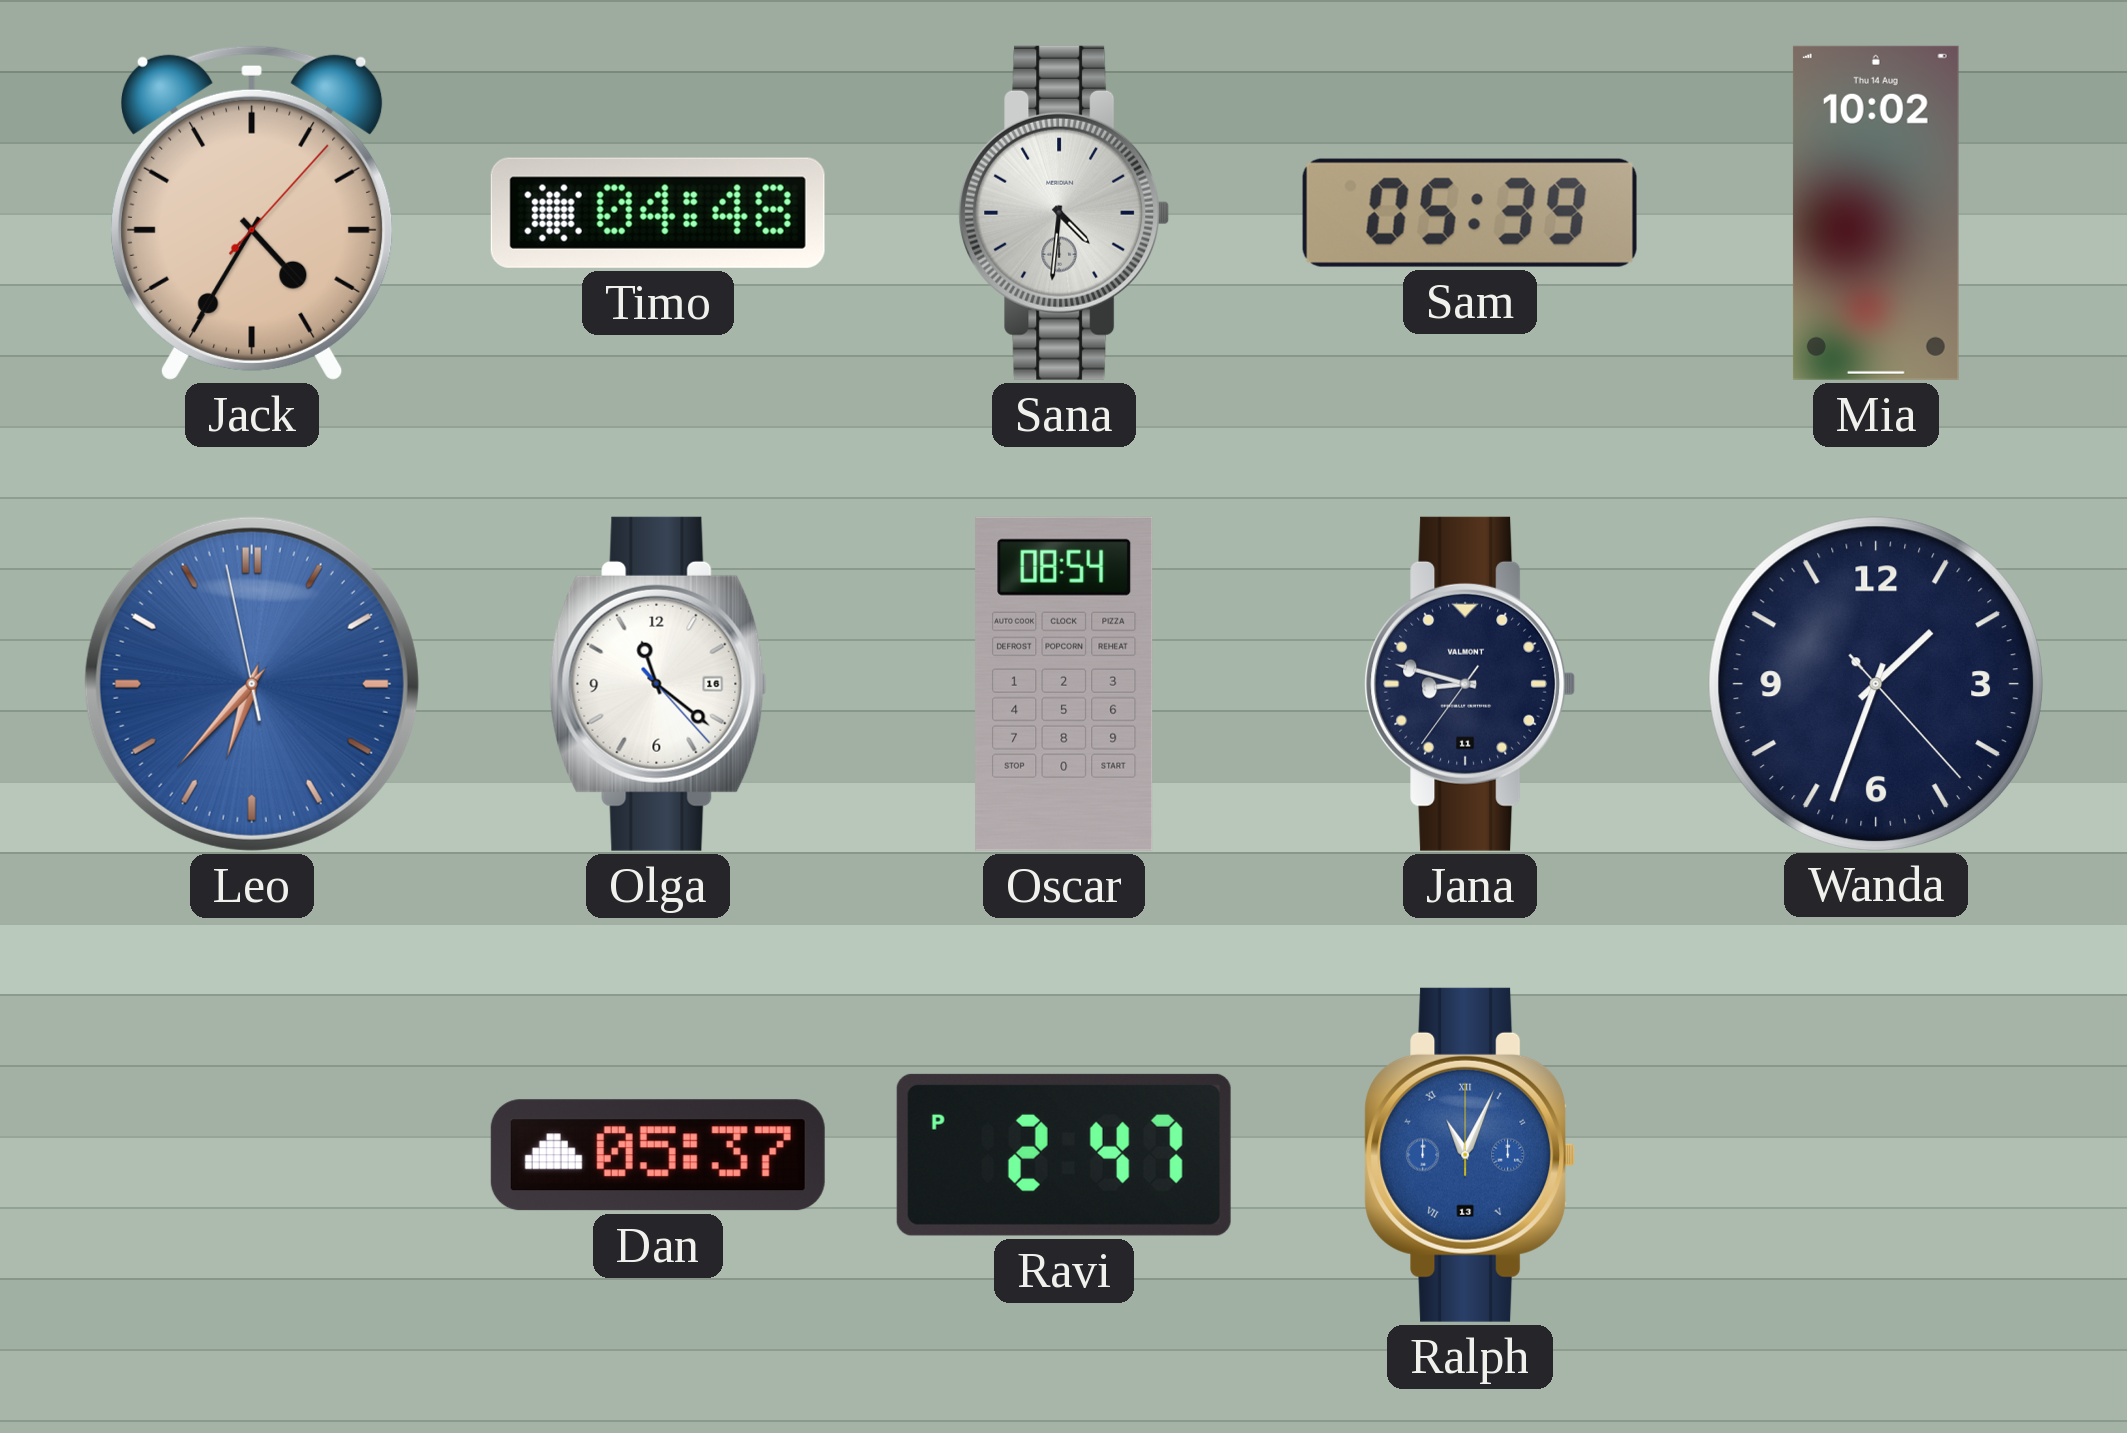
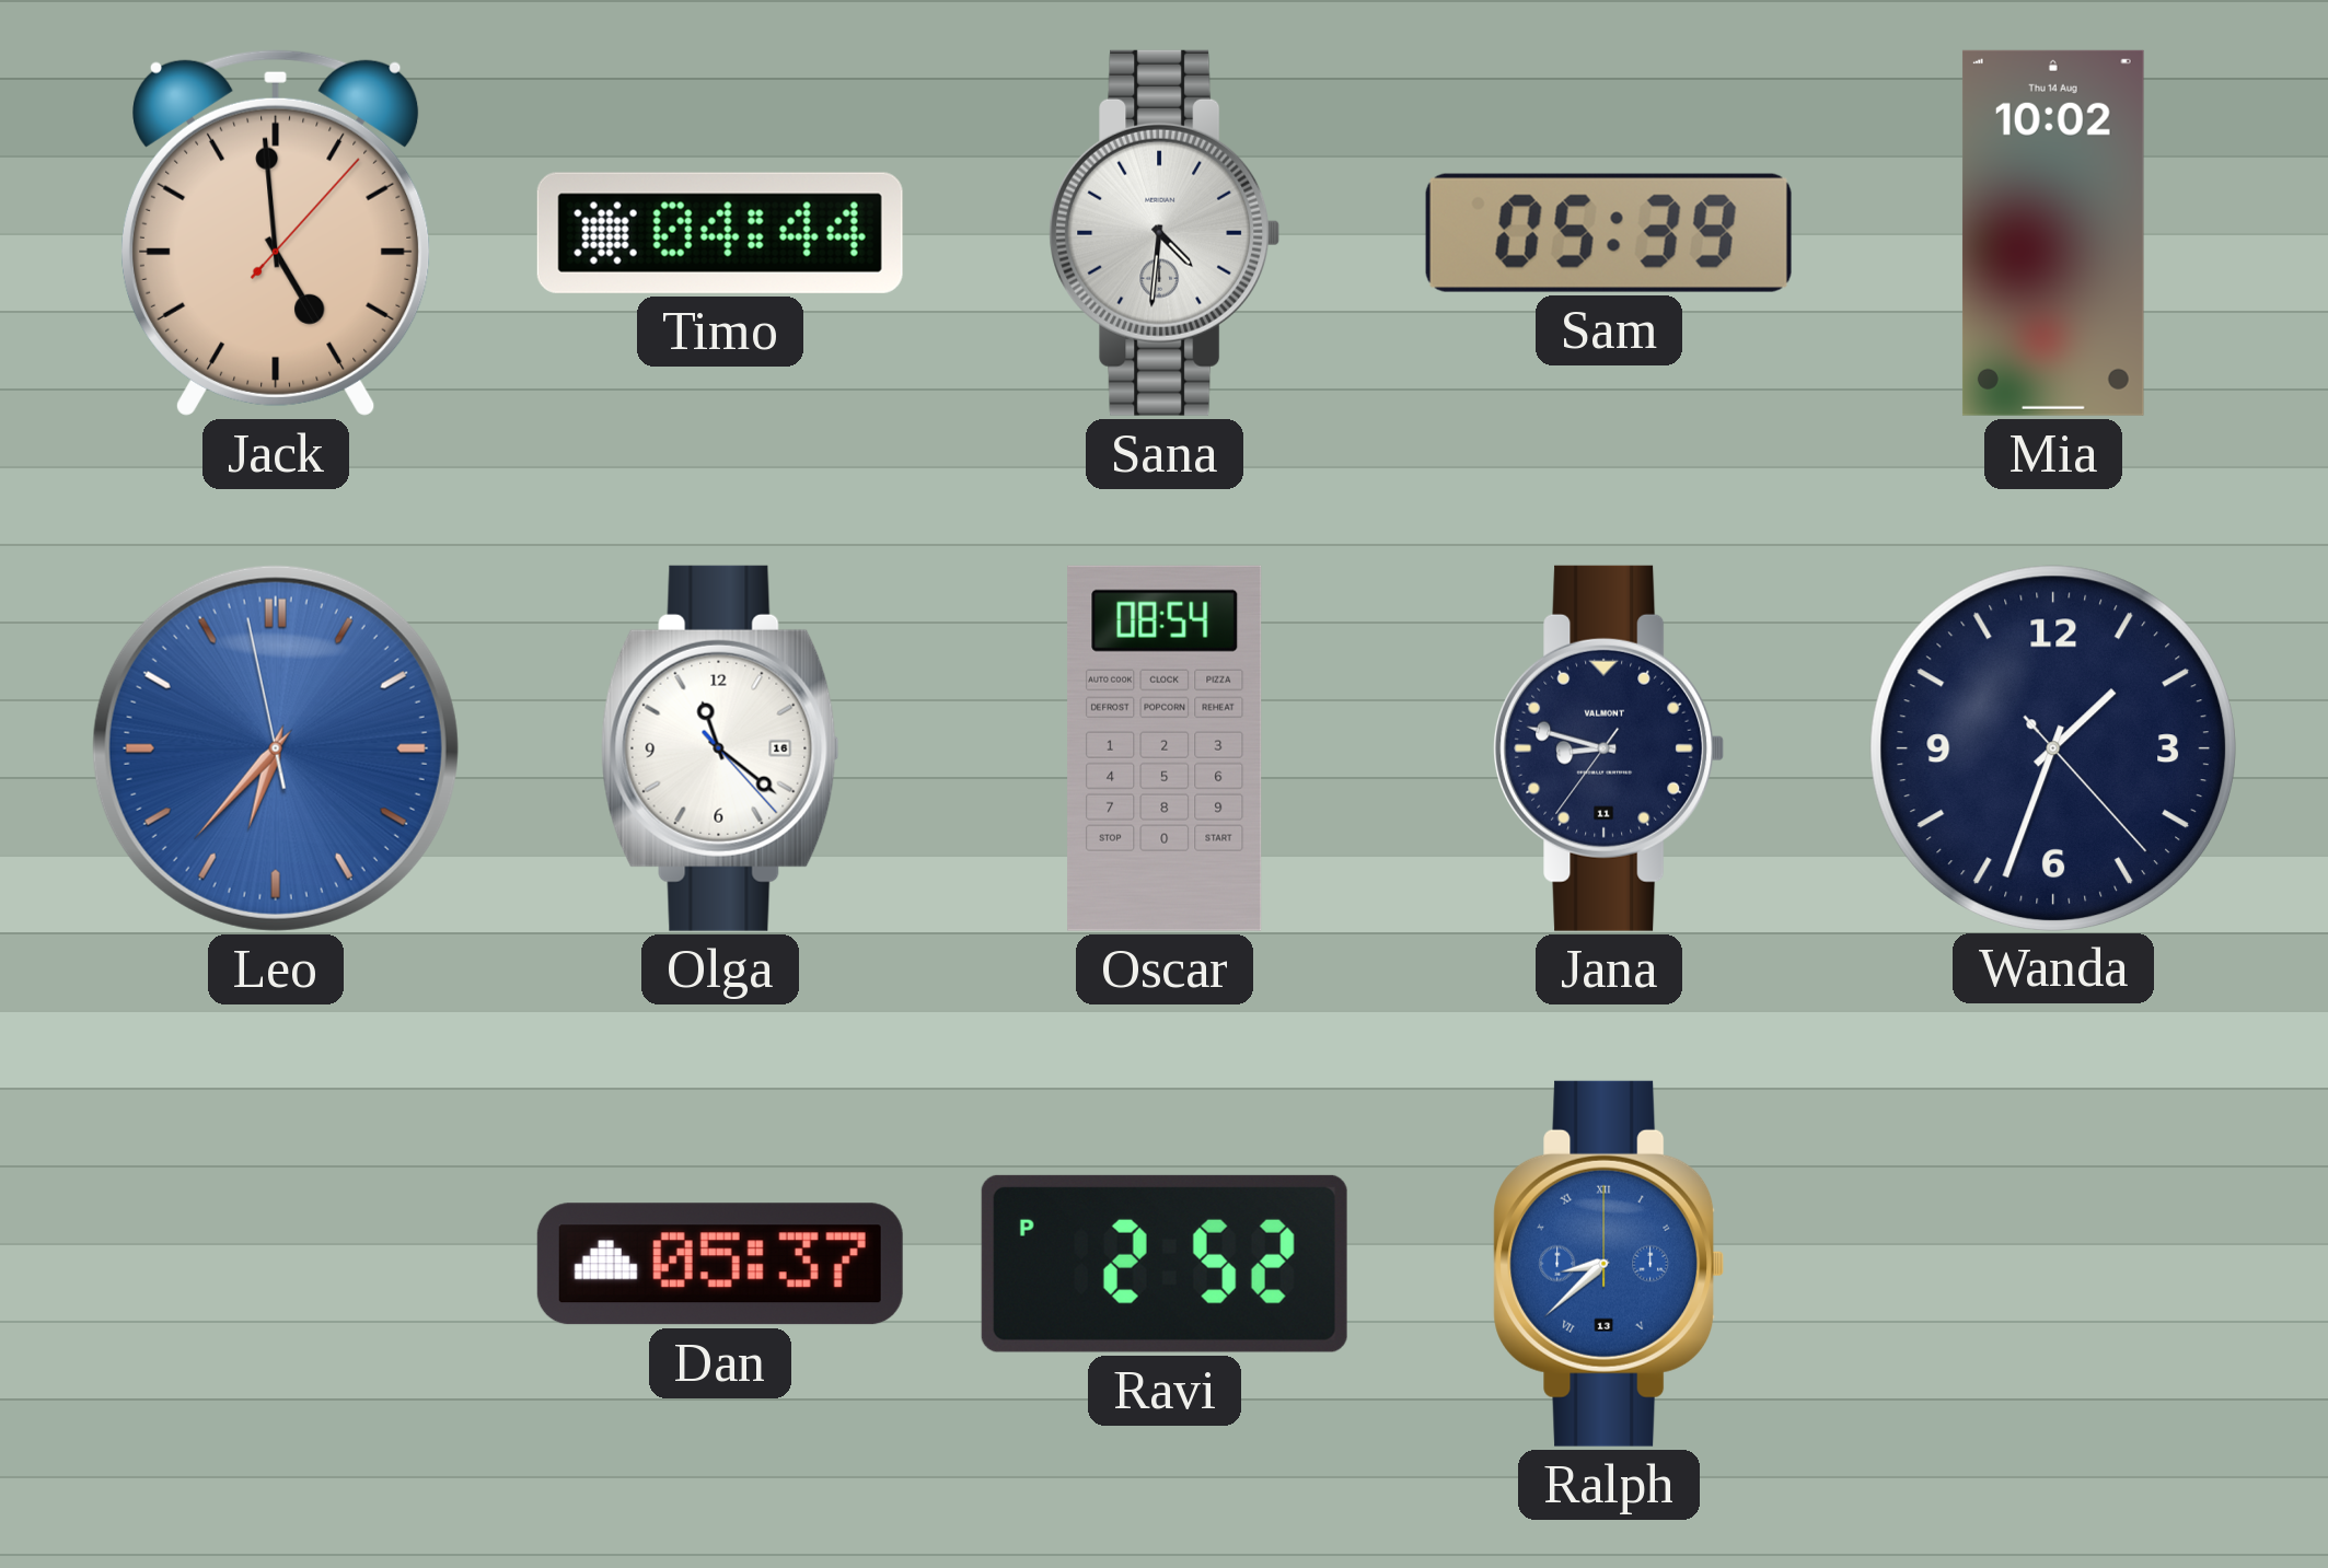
Jack: 4:35 -> 4:59 (277, 232)
Timo: 04:48 -> 04:44 (720, 233)
Ravi: 2:47 -> 2:52 (1165, 1264)
Ralph: 11:04 -> 8:38 (1609, 1264)
